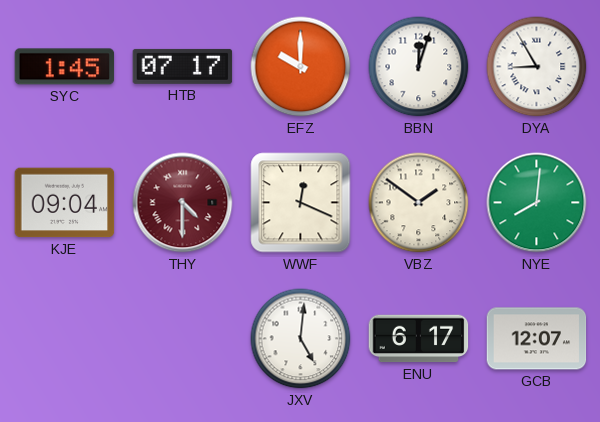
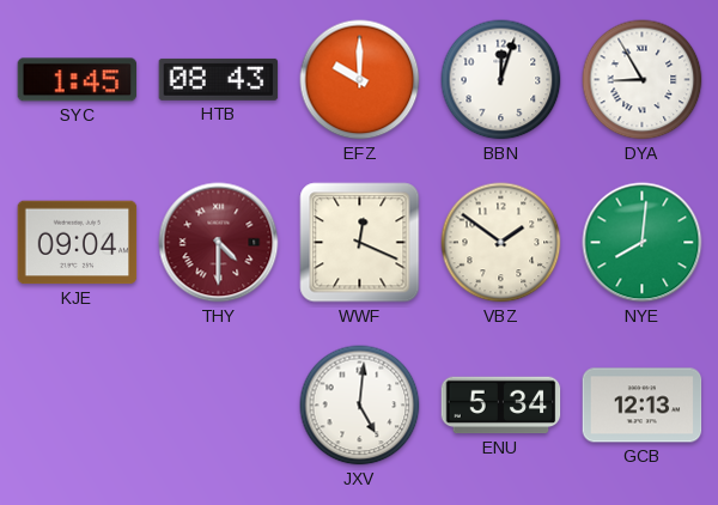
HTB: 07:17 -> 08:43 (219, 79)
ENU: 6:17 -> 5:34 (501, 406)
GCB: 12:07 -> 12:13 (643, 406)
